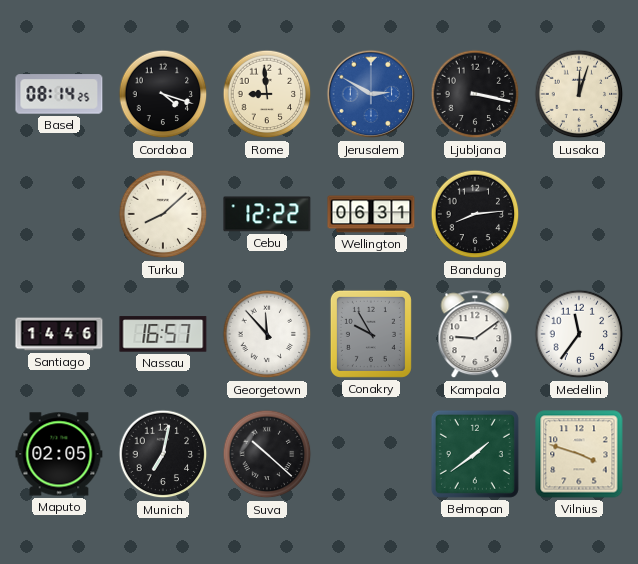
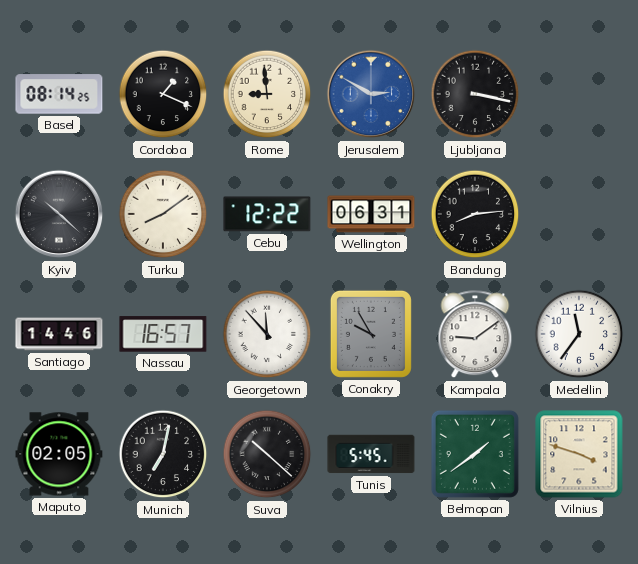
Cordoba: 4:18 -> 1:19 (163, 94)
Lusaka: 12:03 -> none (579, 94)
Kyiv: none -> 10:22 (59, 214)
Turku: 8:08 -> 8:09 (163, 214)
Tunis: none -> 5:45 (371, 454)
